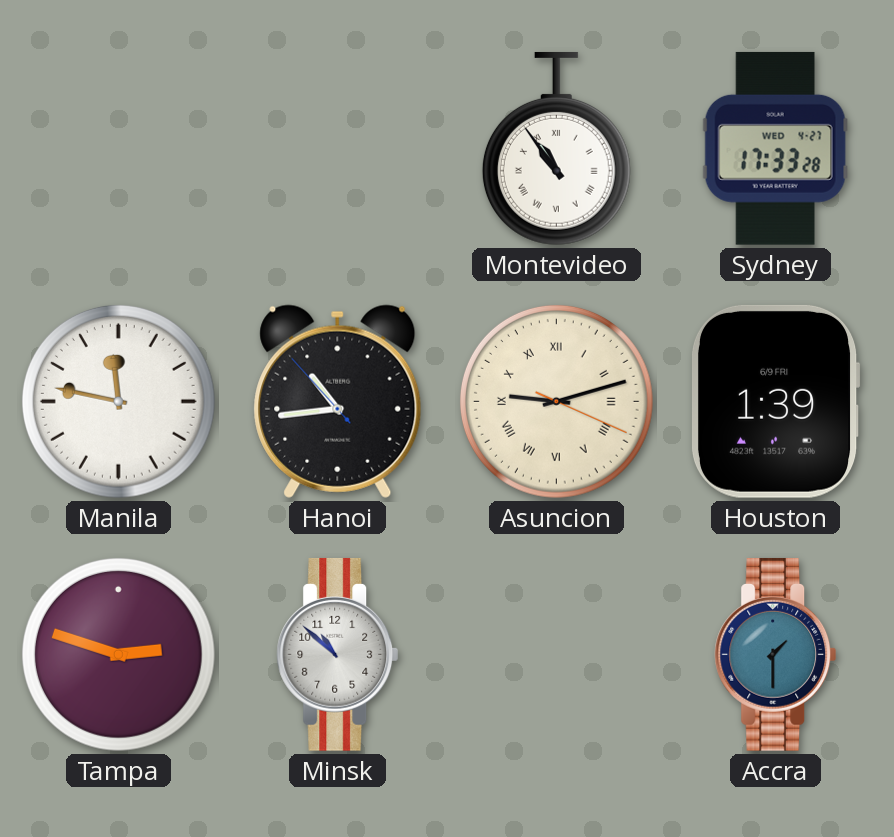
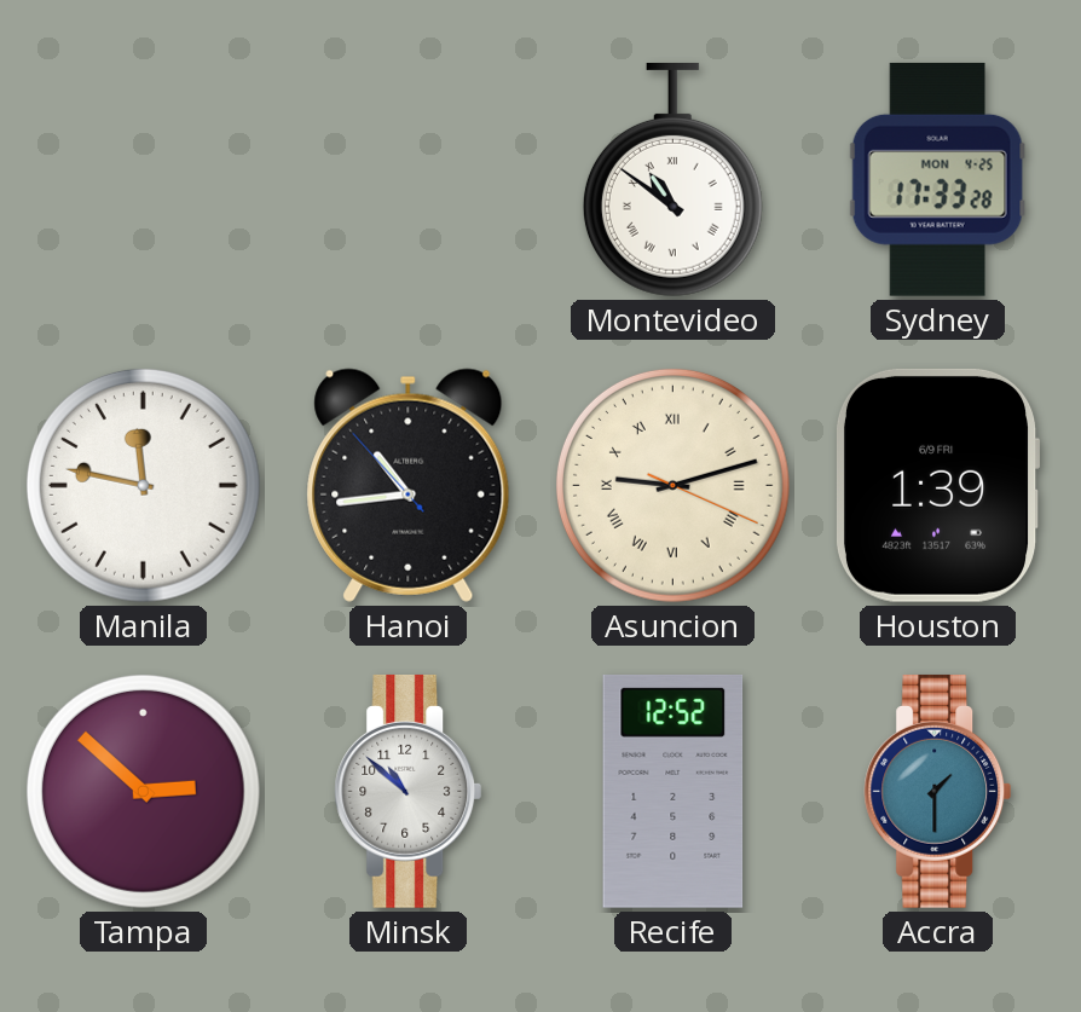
Montevideo: 10:54 -> 10:51 (672, 179)
Sydney date: WED 4-27 -> MON 4-25 (937, 179)
Tampa: 2:48 -> 2:52 (143, 791)
Recife: none -> 12:52 (674, 791)
